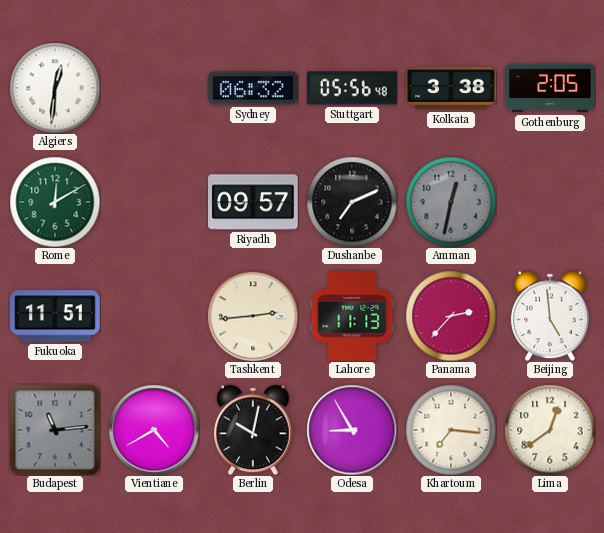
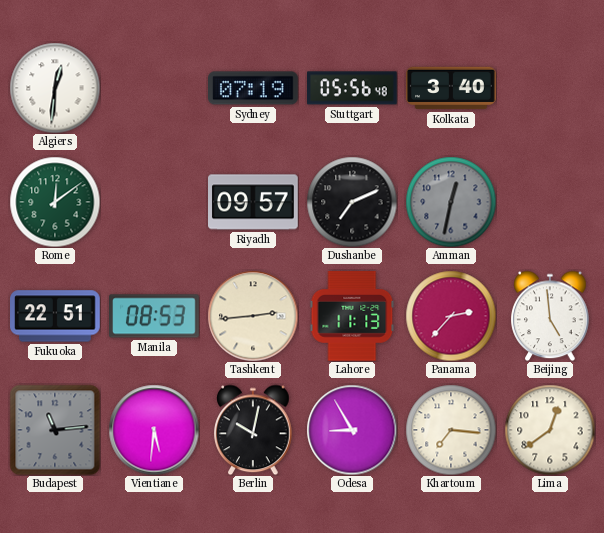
Sydney: 06:32 -> 07:19 (254, 88)
Kolkata: 3:38 -> 3:40 (451, 88)
Gothenburg: 2:05 -> none (550, 88)
Rome: 12:10 -> 12:09 (55, 202)
Fukuoka: 11:51 -> 22:51 (55, 316)
Manila: none -> 08:53 (155, 316)
Vientiane: 4:40 -> 5:31 (154, 430)
